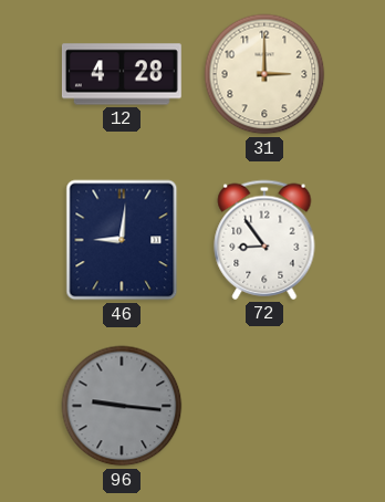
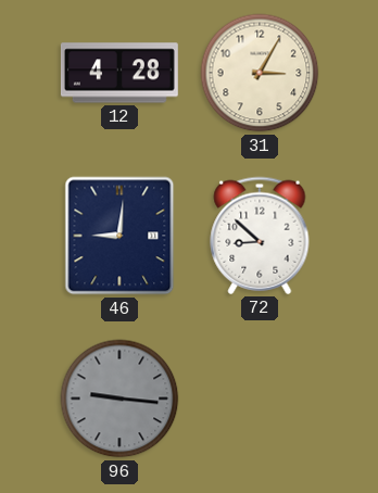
31: 3:00 -> 3:05 (260, 73)
72: 8:54 -> 8:52 (260, 236)
